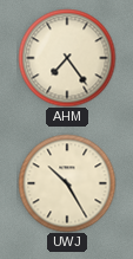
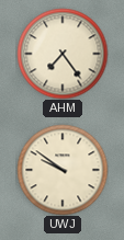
UWJ: 10:25 -> 9:51 (63, 170)
